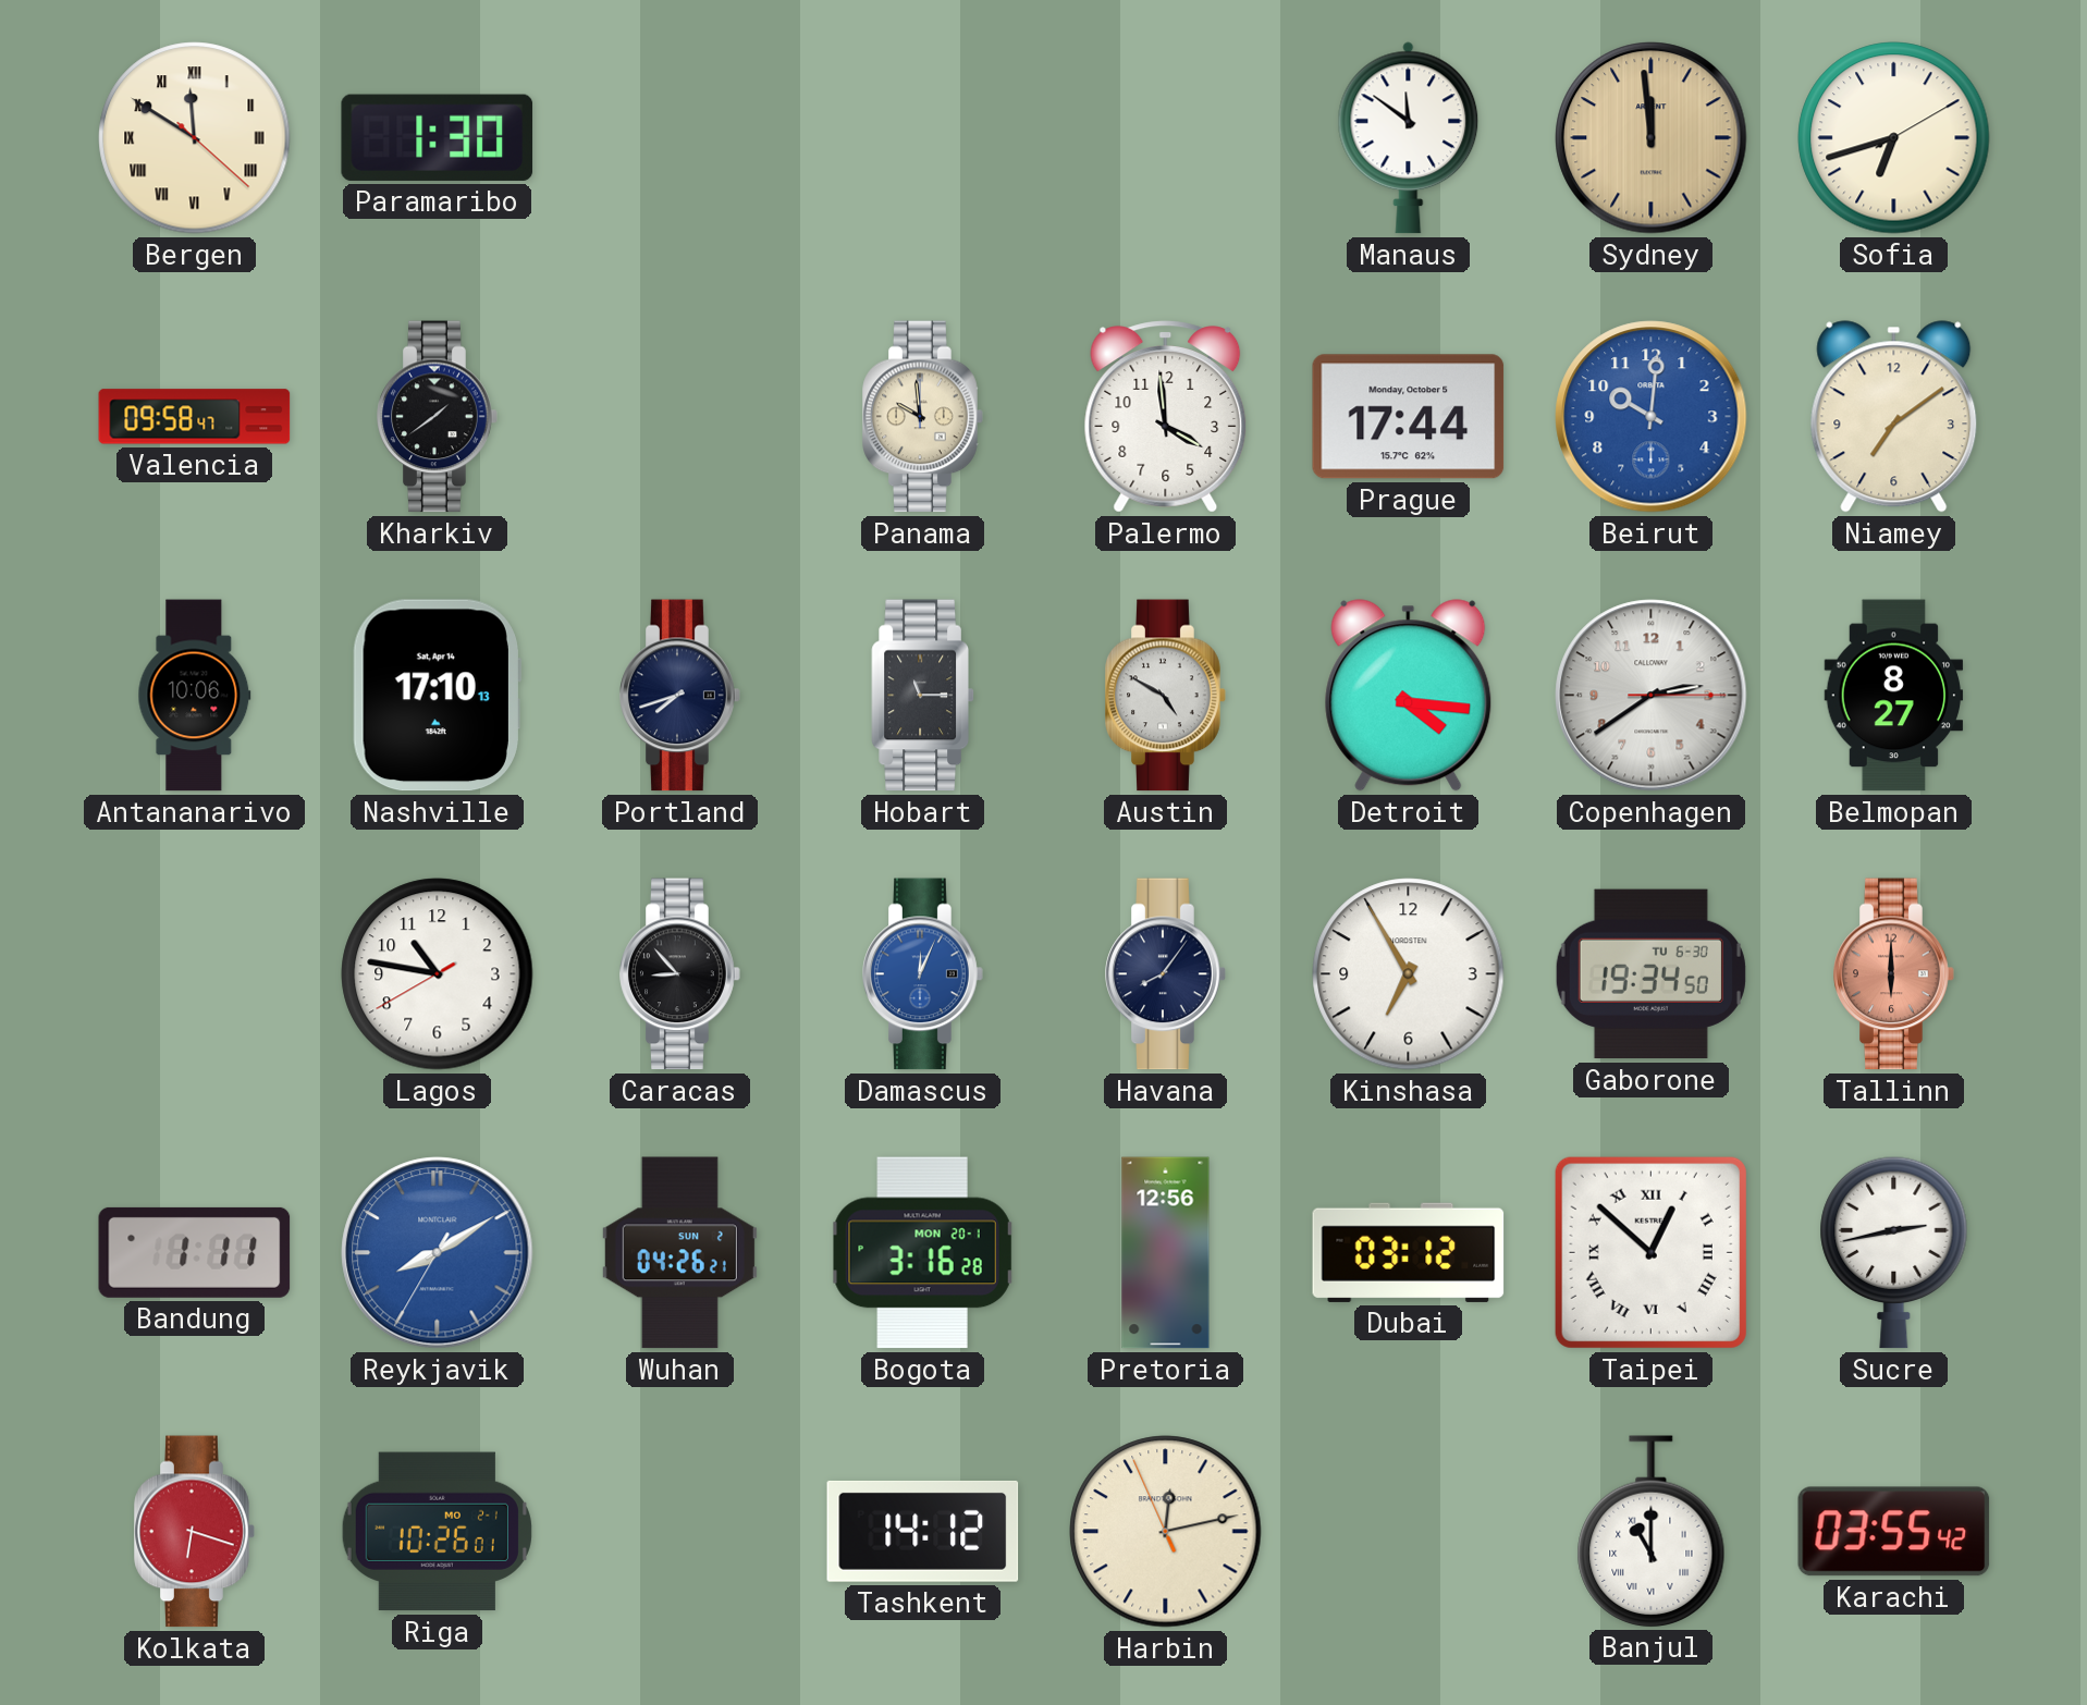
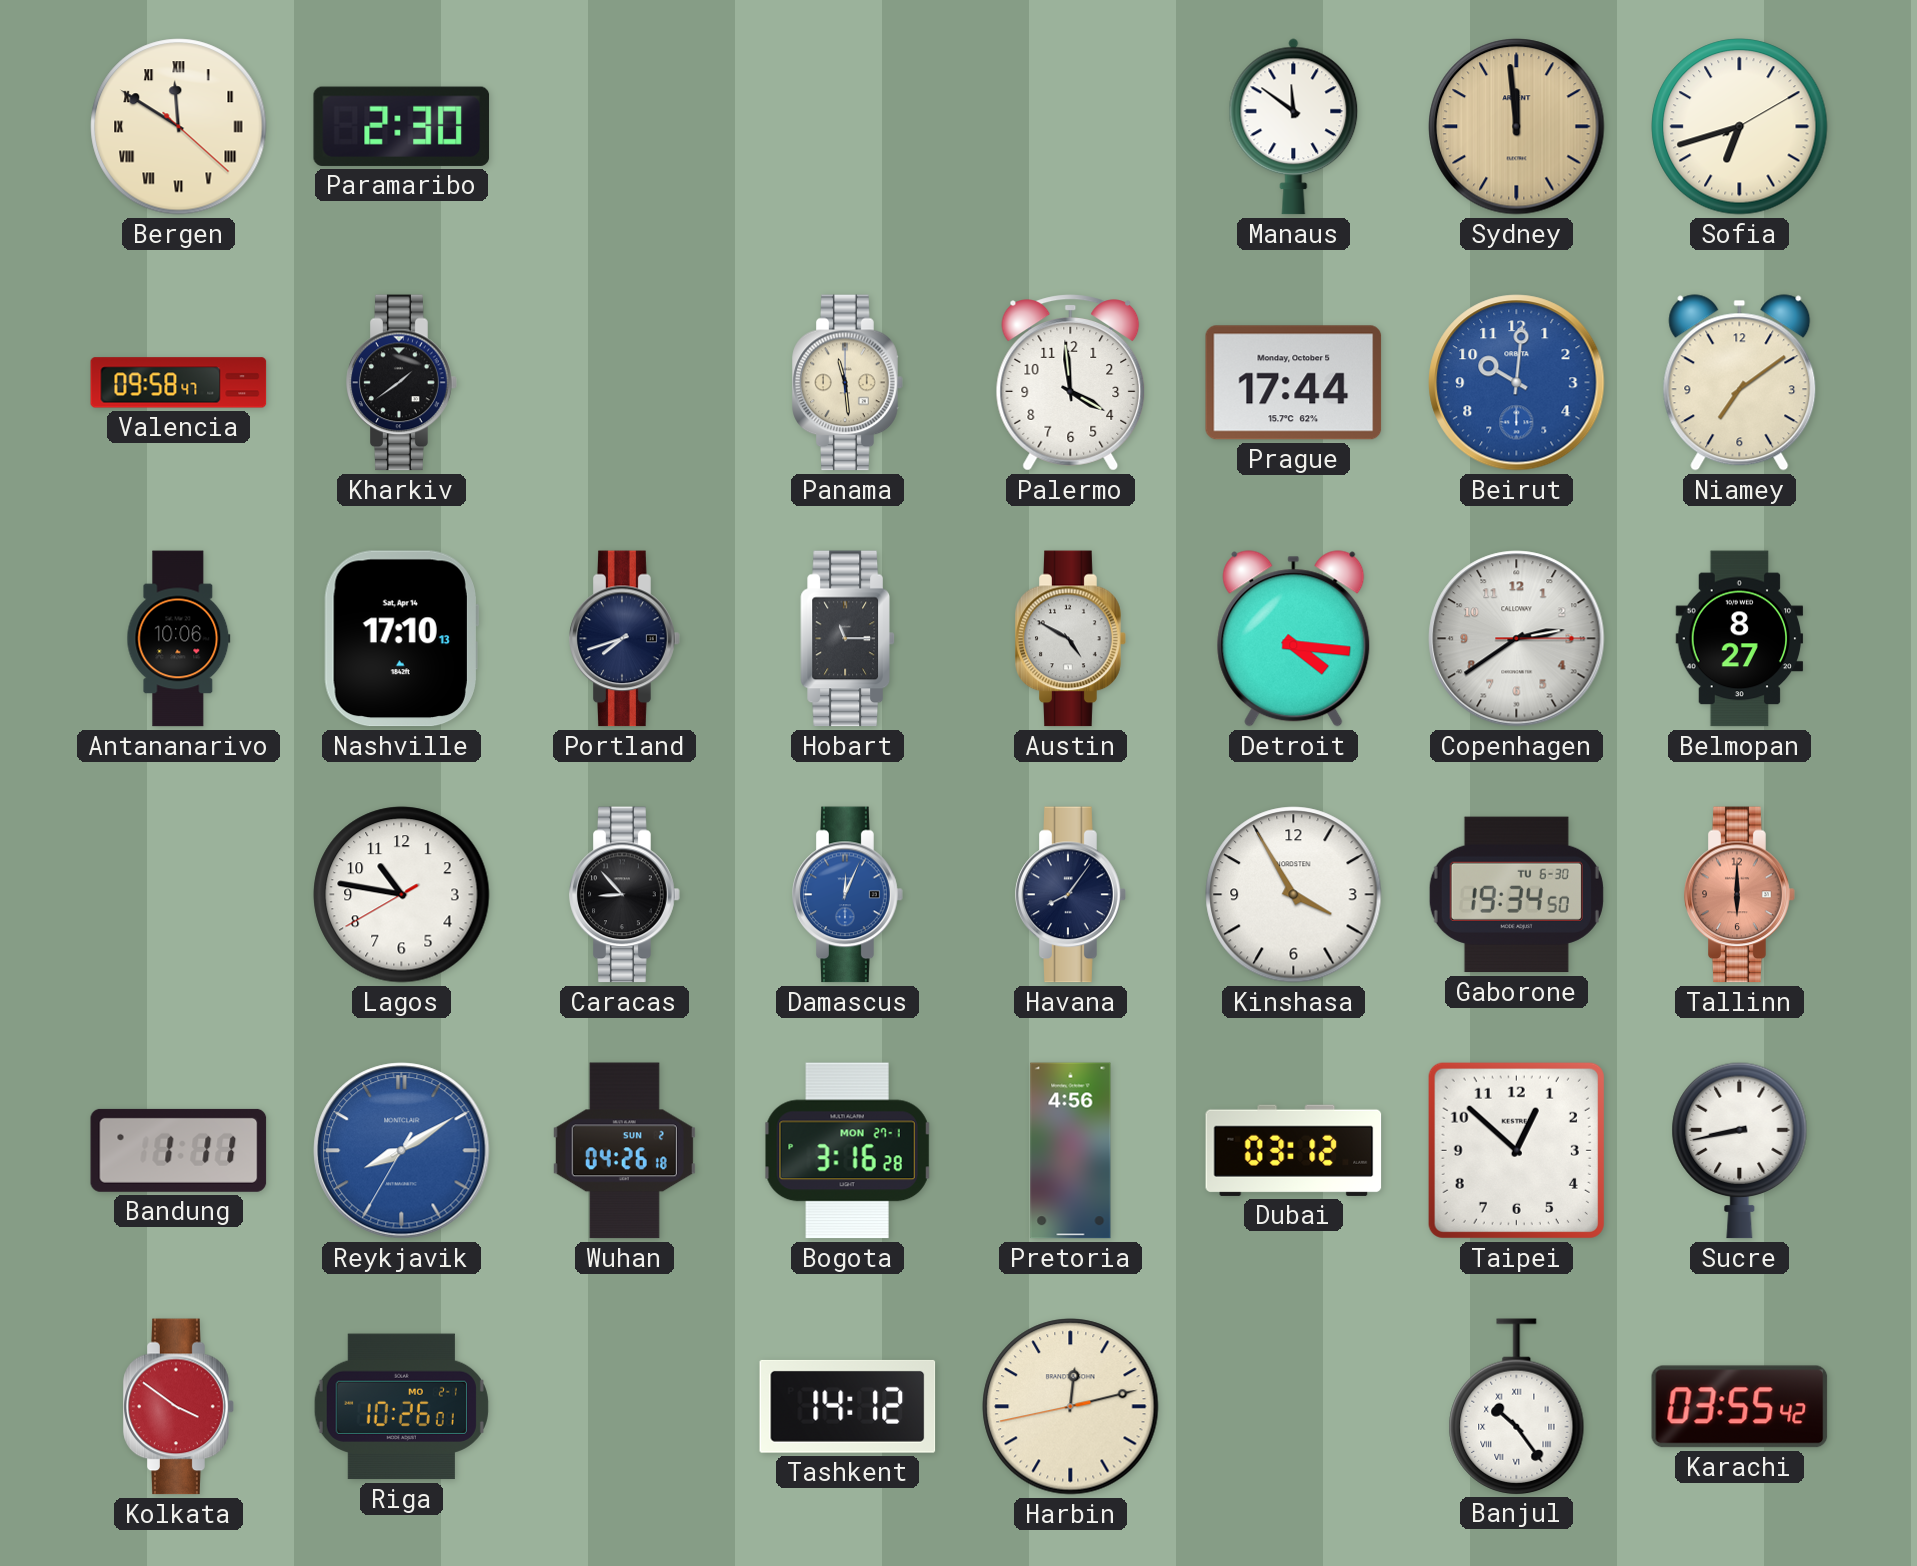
Paramaribo: 1:30 -> 2:30 (402, 126)
Panama: 9:59 -> 11:29 (848, 383)
Kinshasa: 6:55 -> 3:55 (1294, 895)
Wuhan: 04:26:21 -> 04:26:18 (624, 1151)
Bogota date: MON 20-1 -> MON 27-1 (847, 1151)
Pretoria: 12:56 -> 4:56 (1071, 1151)
Taipei numerals: Roman -> Arabic (1516, 1150)
Sucre: 2:43 -> 8:43 (1740, 1150)
Kolkata: 6:18 -> 3:51 (179, 1407)
Harbin: 12:12:56 -> 12:12:43 (1071, 1407)
Banjul: 11:00 -> 10:24 (1517, 1406)
